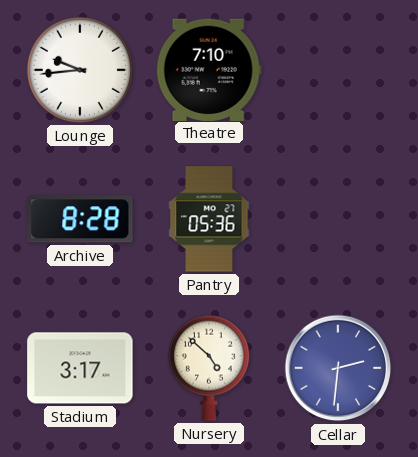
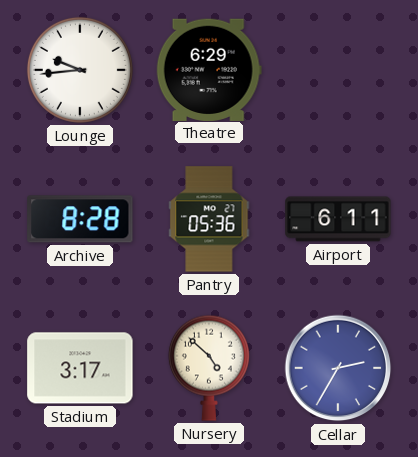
Theatre: 7:10 -> 6:29 (209, 69)
Airport: none -> 6:11 (338, 219)
Cellar: 2:31 -> 2:35 (338, 368)
